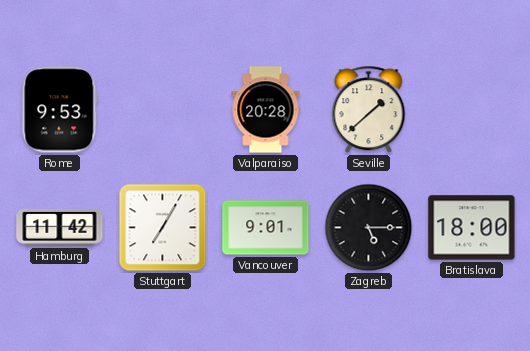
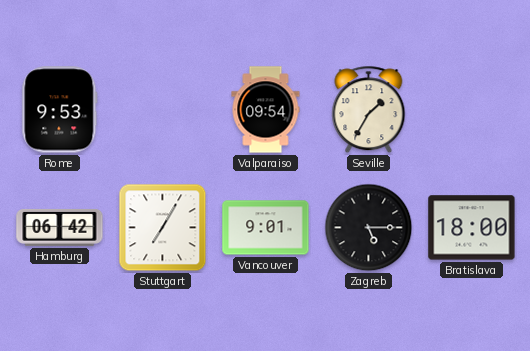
Valparaiso: 20:28 -> 09:54 (266, 110)
Seville: 1:38 -> 1:35 (369, 110)
Hamburg: 11:42 -> 06:42 (60, 227)
